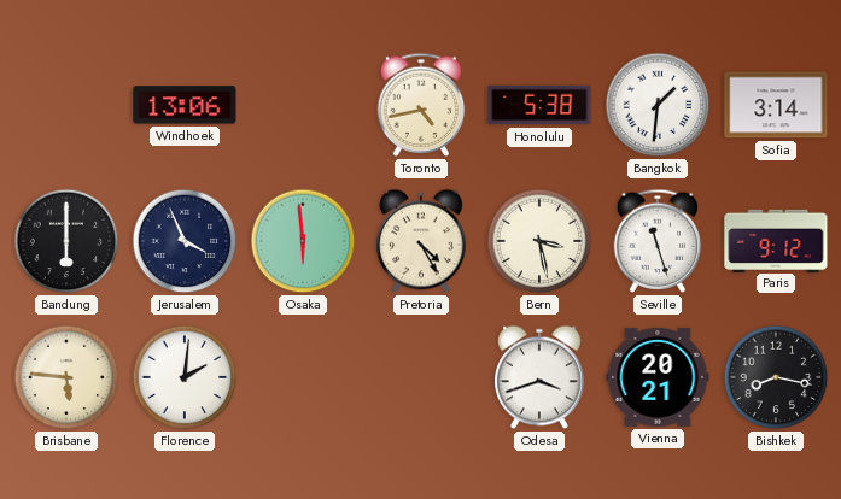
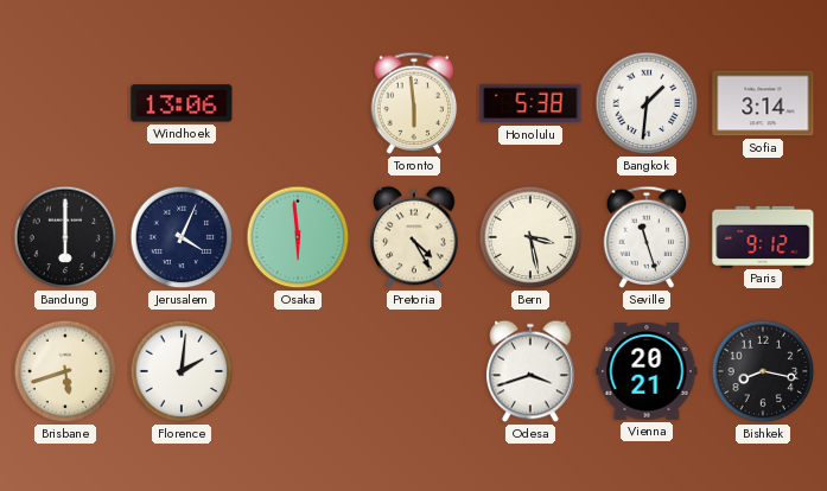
Toronto: 4:43 -> 5:59 (414, 103)
Jerusalem: 3:56 -> 4:04 (182, 237)
Brisbane: 5:46 -> 5:42 (65, 371)
